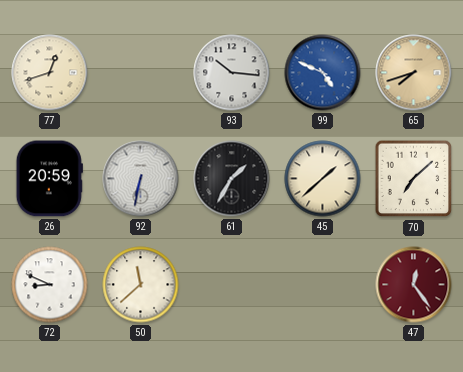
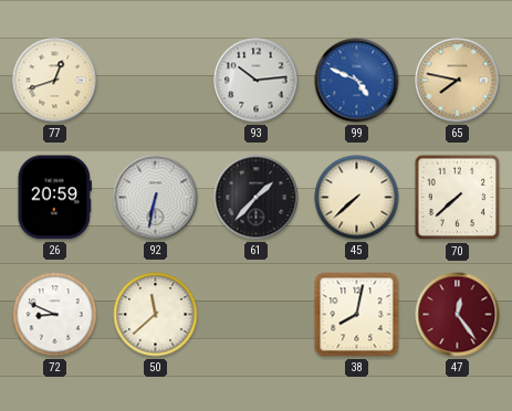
93: 10:16 -> 10:14 (257, 81)
65: 7:42 -> 7:47 (458, 81)
61: 1:35 -> 1:37 (257, 198)
45: 1:38 -> 7:38 (357, 198)
70: 7:08 -> 7:38 (458, 198)
38: none -> 8:02 (357, 315)
